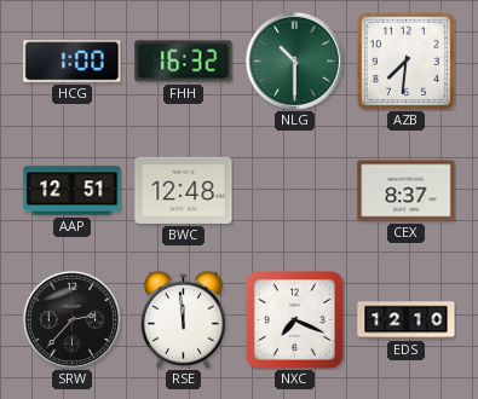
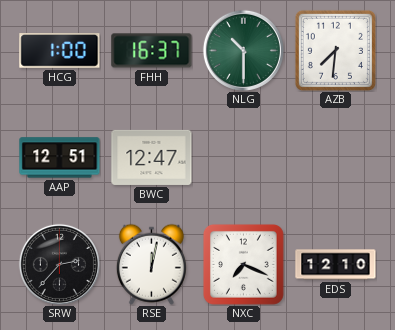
FHH: 16:32 -> 16:37 (152, 51)
BWC: 12:48 -> 12:47 (152, 157)
CEX: 8:37 -> none (407, 191)
RSE: 11:59 -> 12:02 (151, 264)
